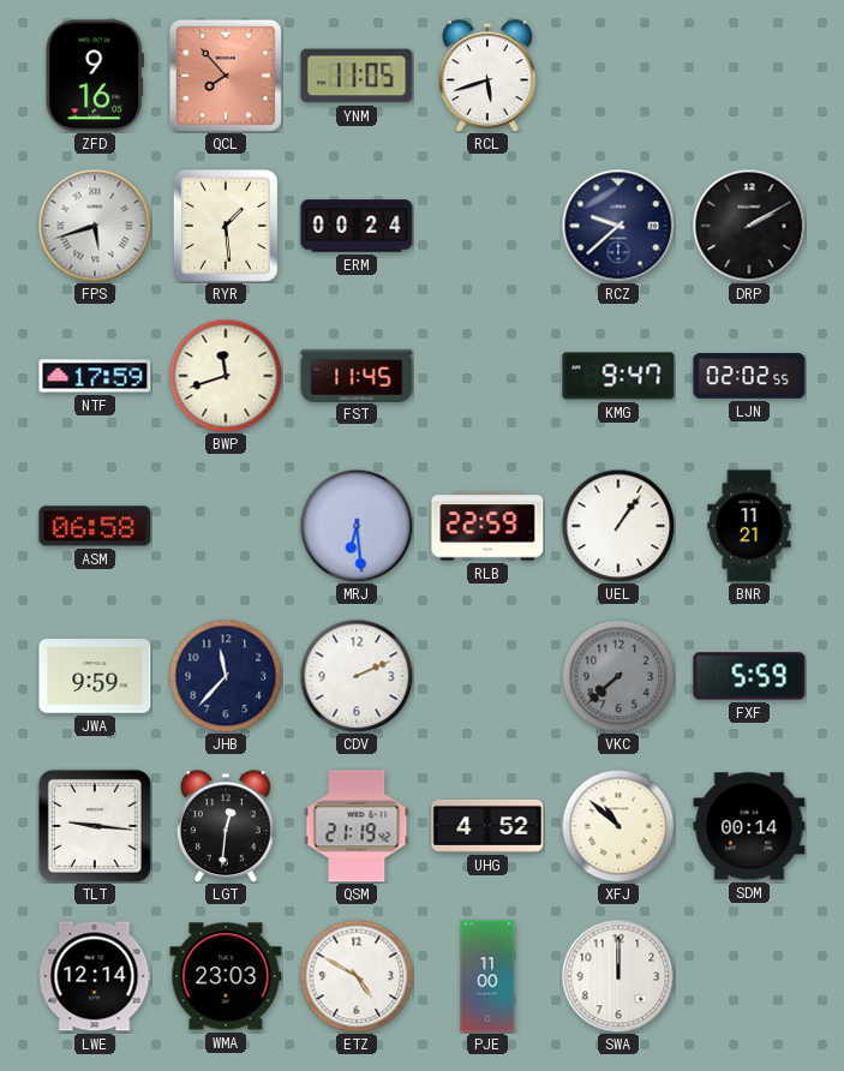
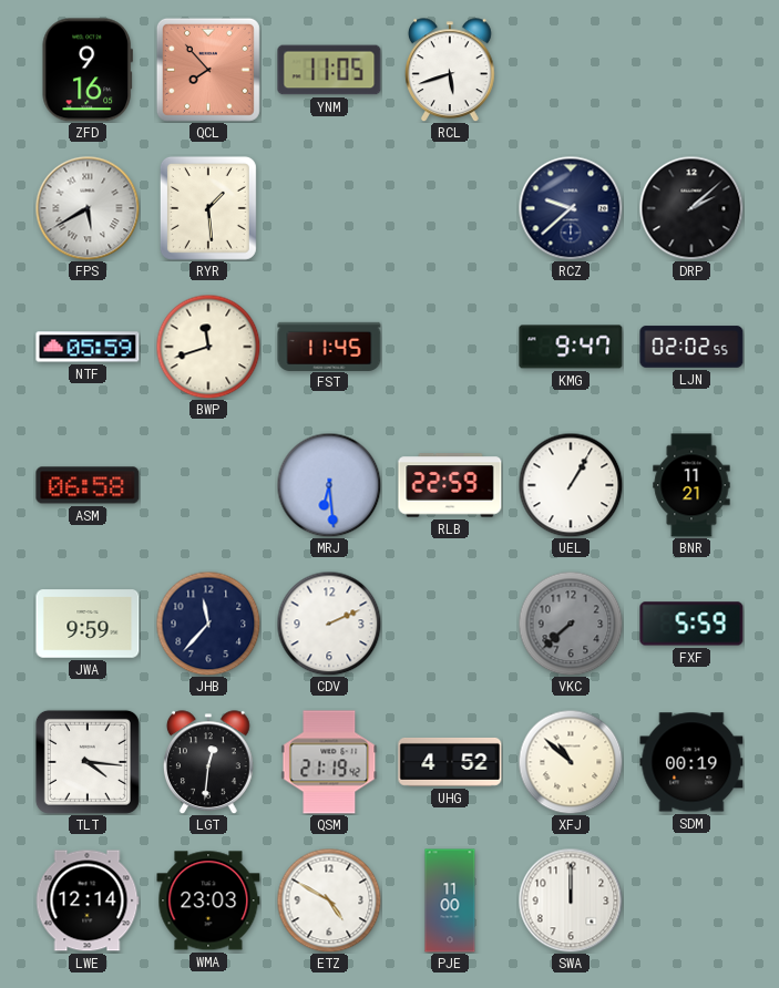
FPS: 5:42 -> 5:40 (88, 208)
ERM: 00:24 -> none (357, 226)
DRP: 2:10 -> 2:08 (691, 208)
NTF: 17:59 -> 05:59 (88, 347)
UEL: 1:06 -> 1:05 (571, 485)
TLT: 9:16 -> 4:16 (88, 762)
SDM: 00:14 -> 00:19 (691, 762)
